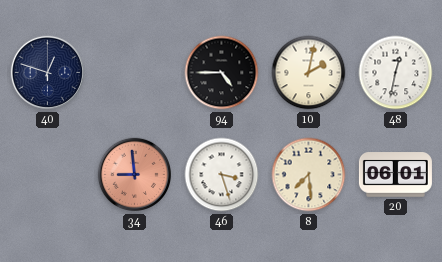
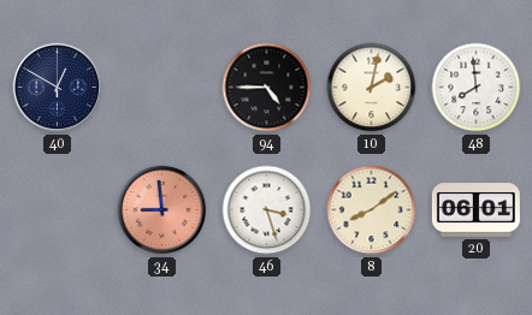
40: 12:48 -> 12:50 (58, 88)
48: 12:32 -> 7:59 (477, 88)
8: 7:29 -> 8:09 (372, 210)
